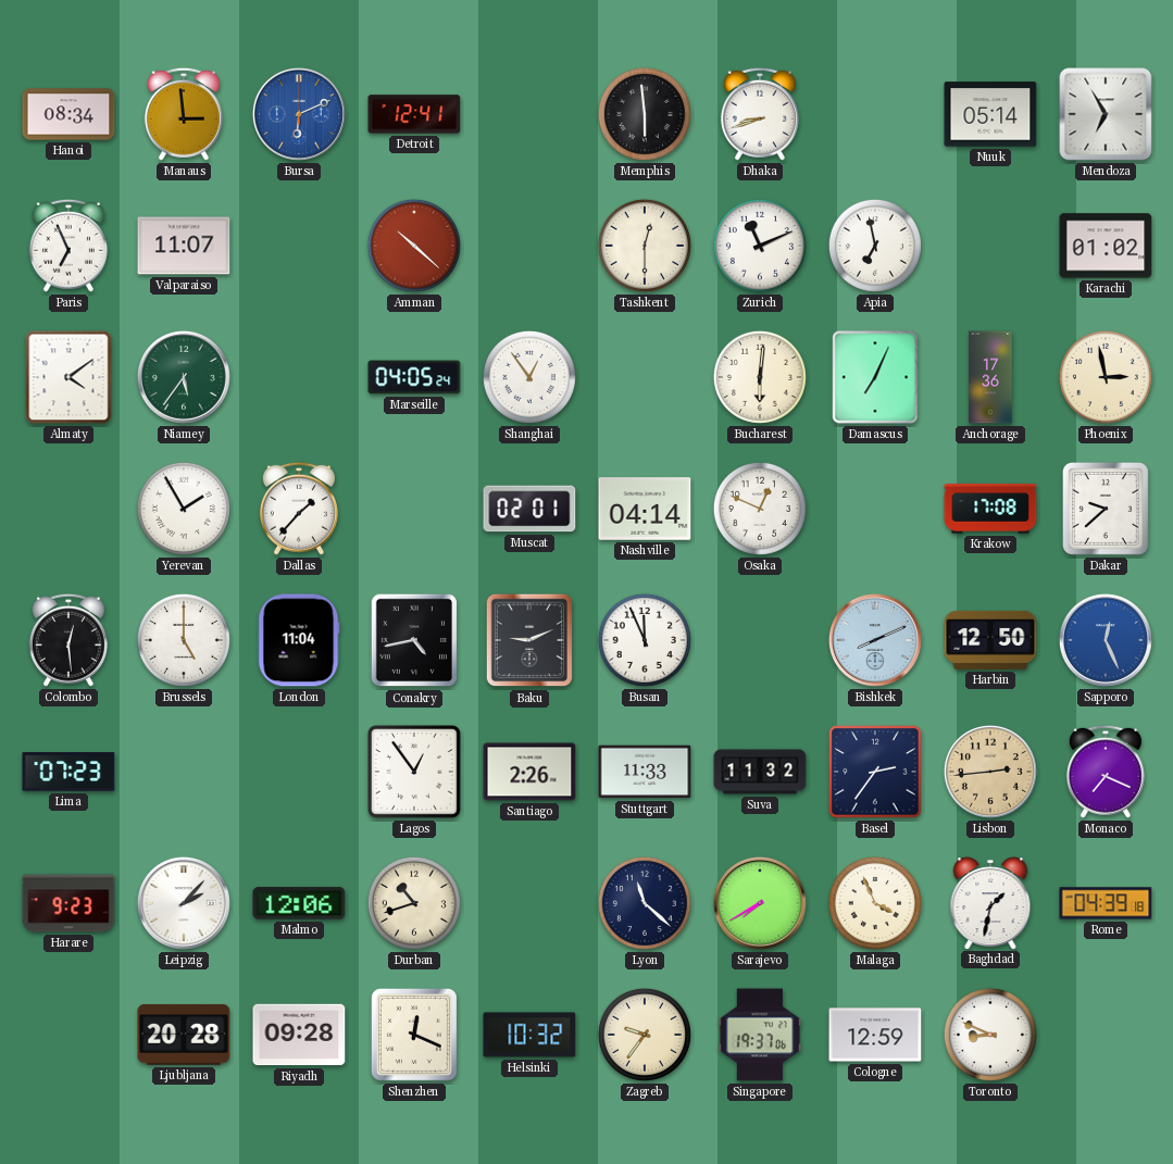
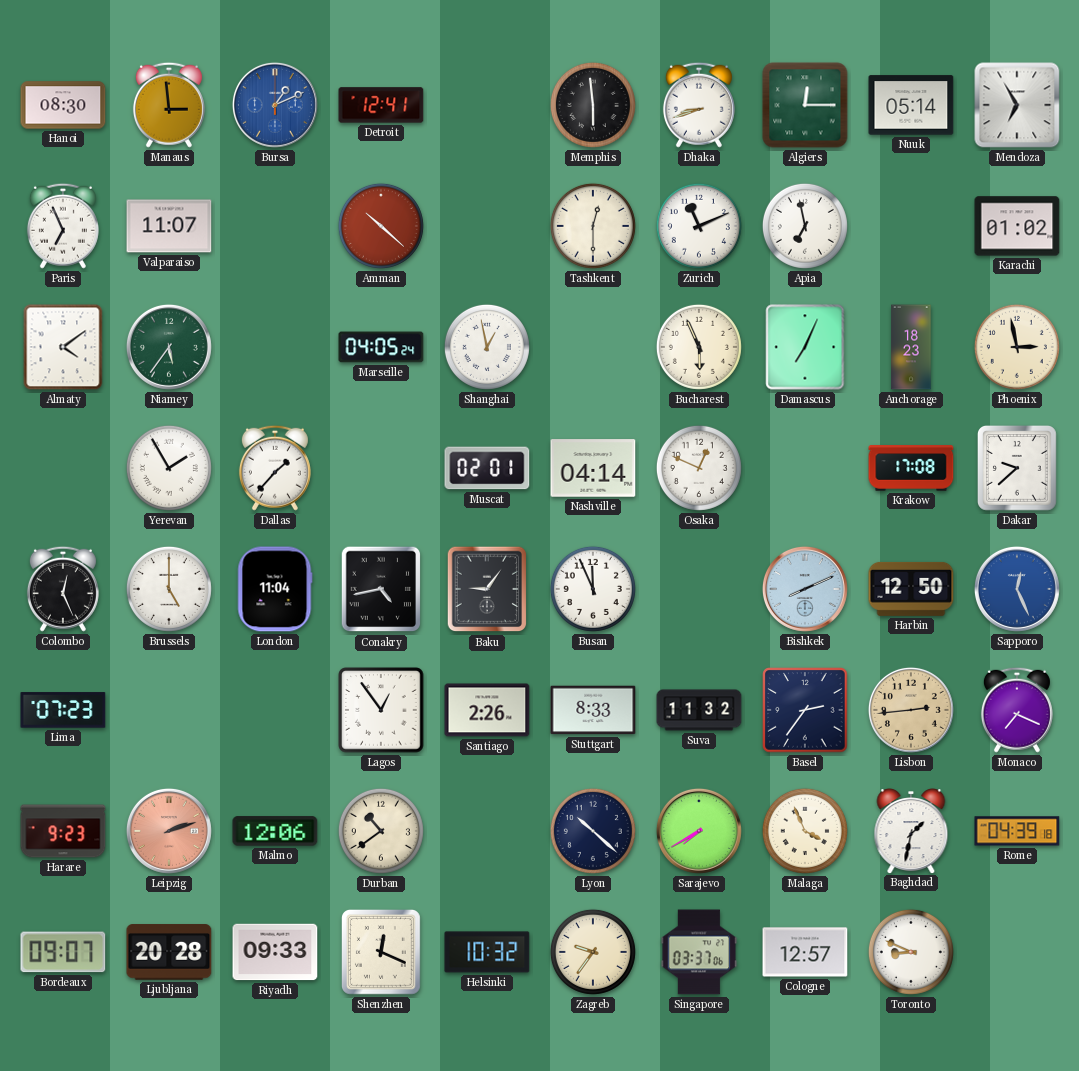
Hanoi: 08:34 -> 08:30 (63, 105)
Bursa: 6:11 -> 1:11 (275, 105)
Algiers: none -> 12:15 (805, 105)
Shanghai: 12:54 -> 12:58 (487, 347)
Bucharest: 6:01 -> 5:56 (699, 347)
Anchorage: 17:36 -> 18:23 (911, 347)
Colombo: 12:29 -> 12:26 (63, 589)
Baku: 9:11 -> 9:06 (487, 589)
Stuttgart: 11:33 -> 8:33 (593, 710)
Leipzig: 2:07 -> 2:12 (169, 831)
Leipzig dial: white -> salmon (169, 831)
Durban: 10:42 -> 10:39 (381, 831)
Lyon: 11:22 -> 10:22 (593, 831)
Bordeaux: none -> 09:07 (63, 952)
Riyadh: 09:28 -> 09:33 (275, 952)
Singapore: 19:37 -> 03:37 (699, 952)
Cologne: 12:59 -> 12:57 (805, 952)
